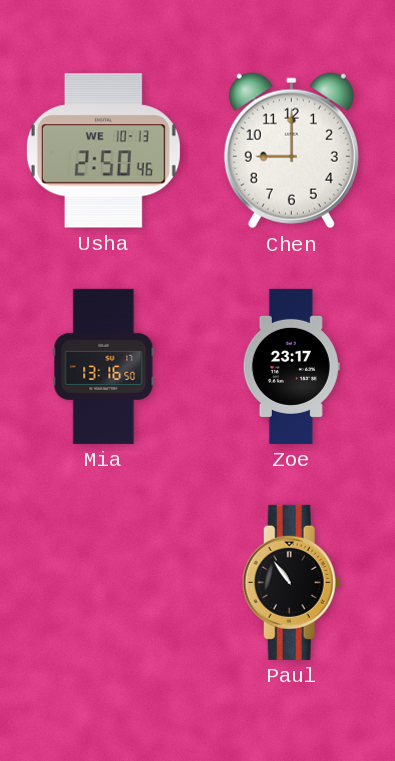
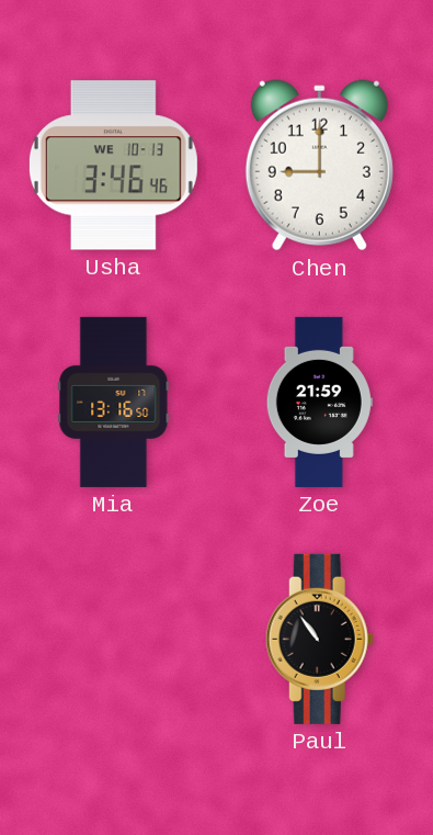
Usha: 2:50 -> 3:46 (113, 166)
Zoe: 23:17 -> 21:59 (319, 402)
